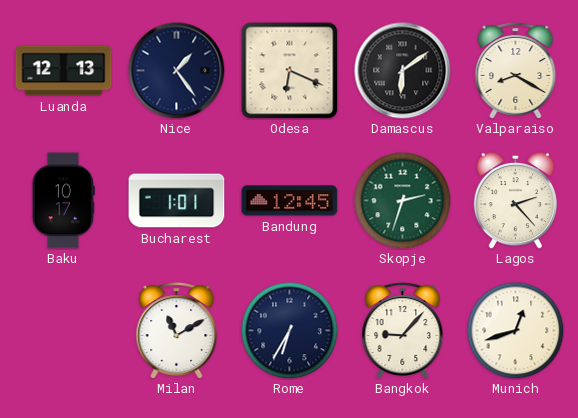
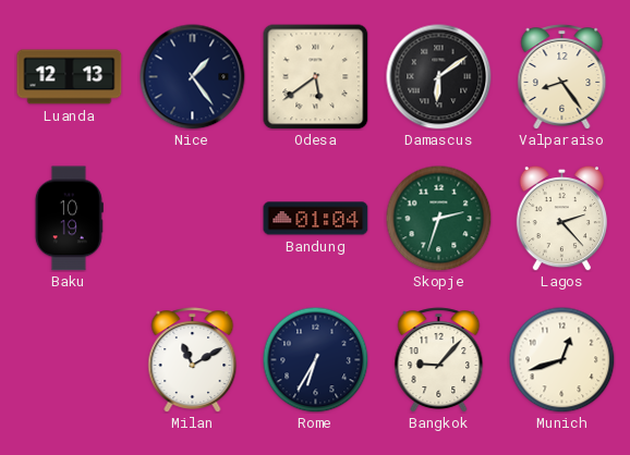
Odesa: 6:19 -> 5:39 (316, 77)
Valparaiso: 8:20 -> 8:24 (562, 77)
Baku: 10:17 -> 10:19 (69, 219)
Bucharest: 1:01 -> none (177, 201)
Bandung: 12:45 -> 01:04 (316, 219)
